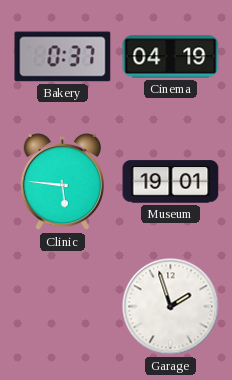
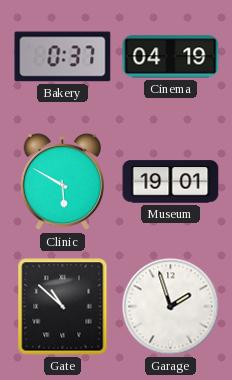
Clinic: 5:46 -> 5:50 (63, 182)
Gate: none -> 10:52 (63, 307)
